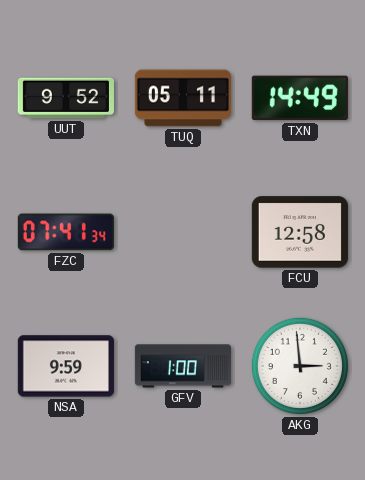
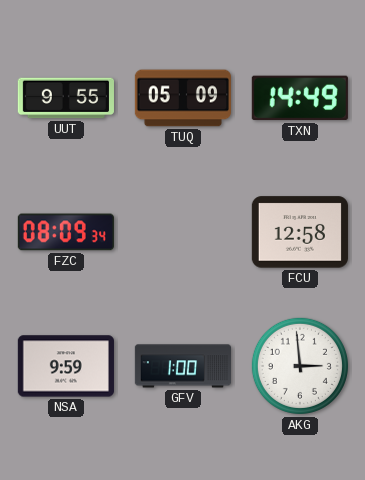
UUT: 9:52 -> 9:55 (66, 98)
TUQ: 05:11 -> 05:09 (183, 98)
FZC: 07:41 -> 08:09 (66, 232)
